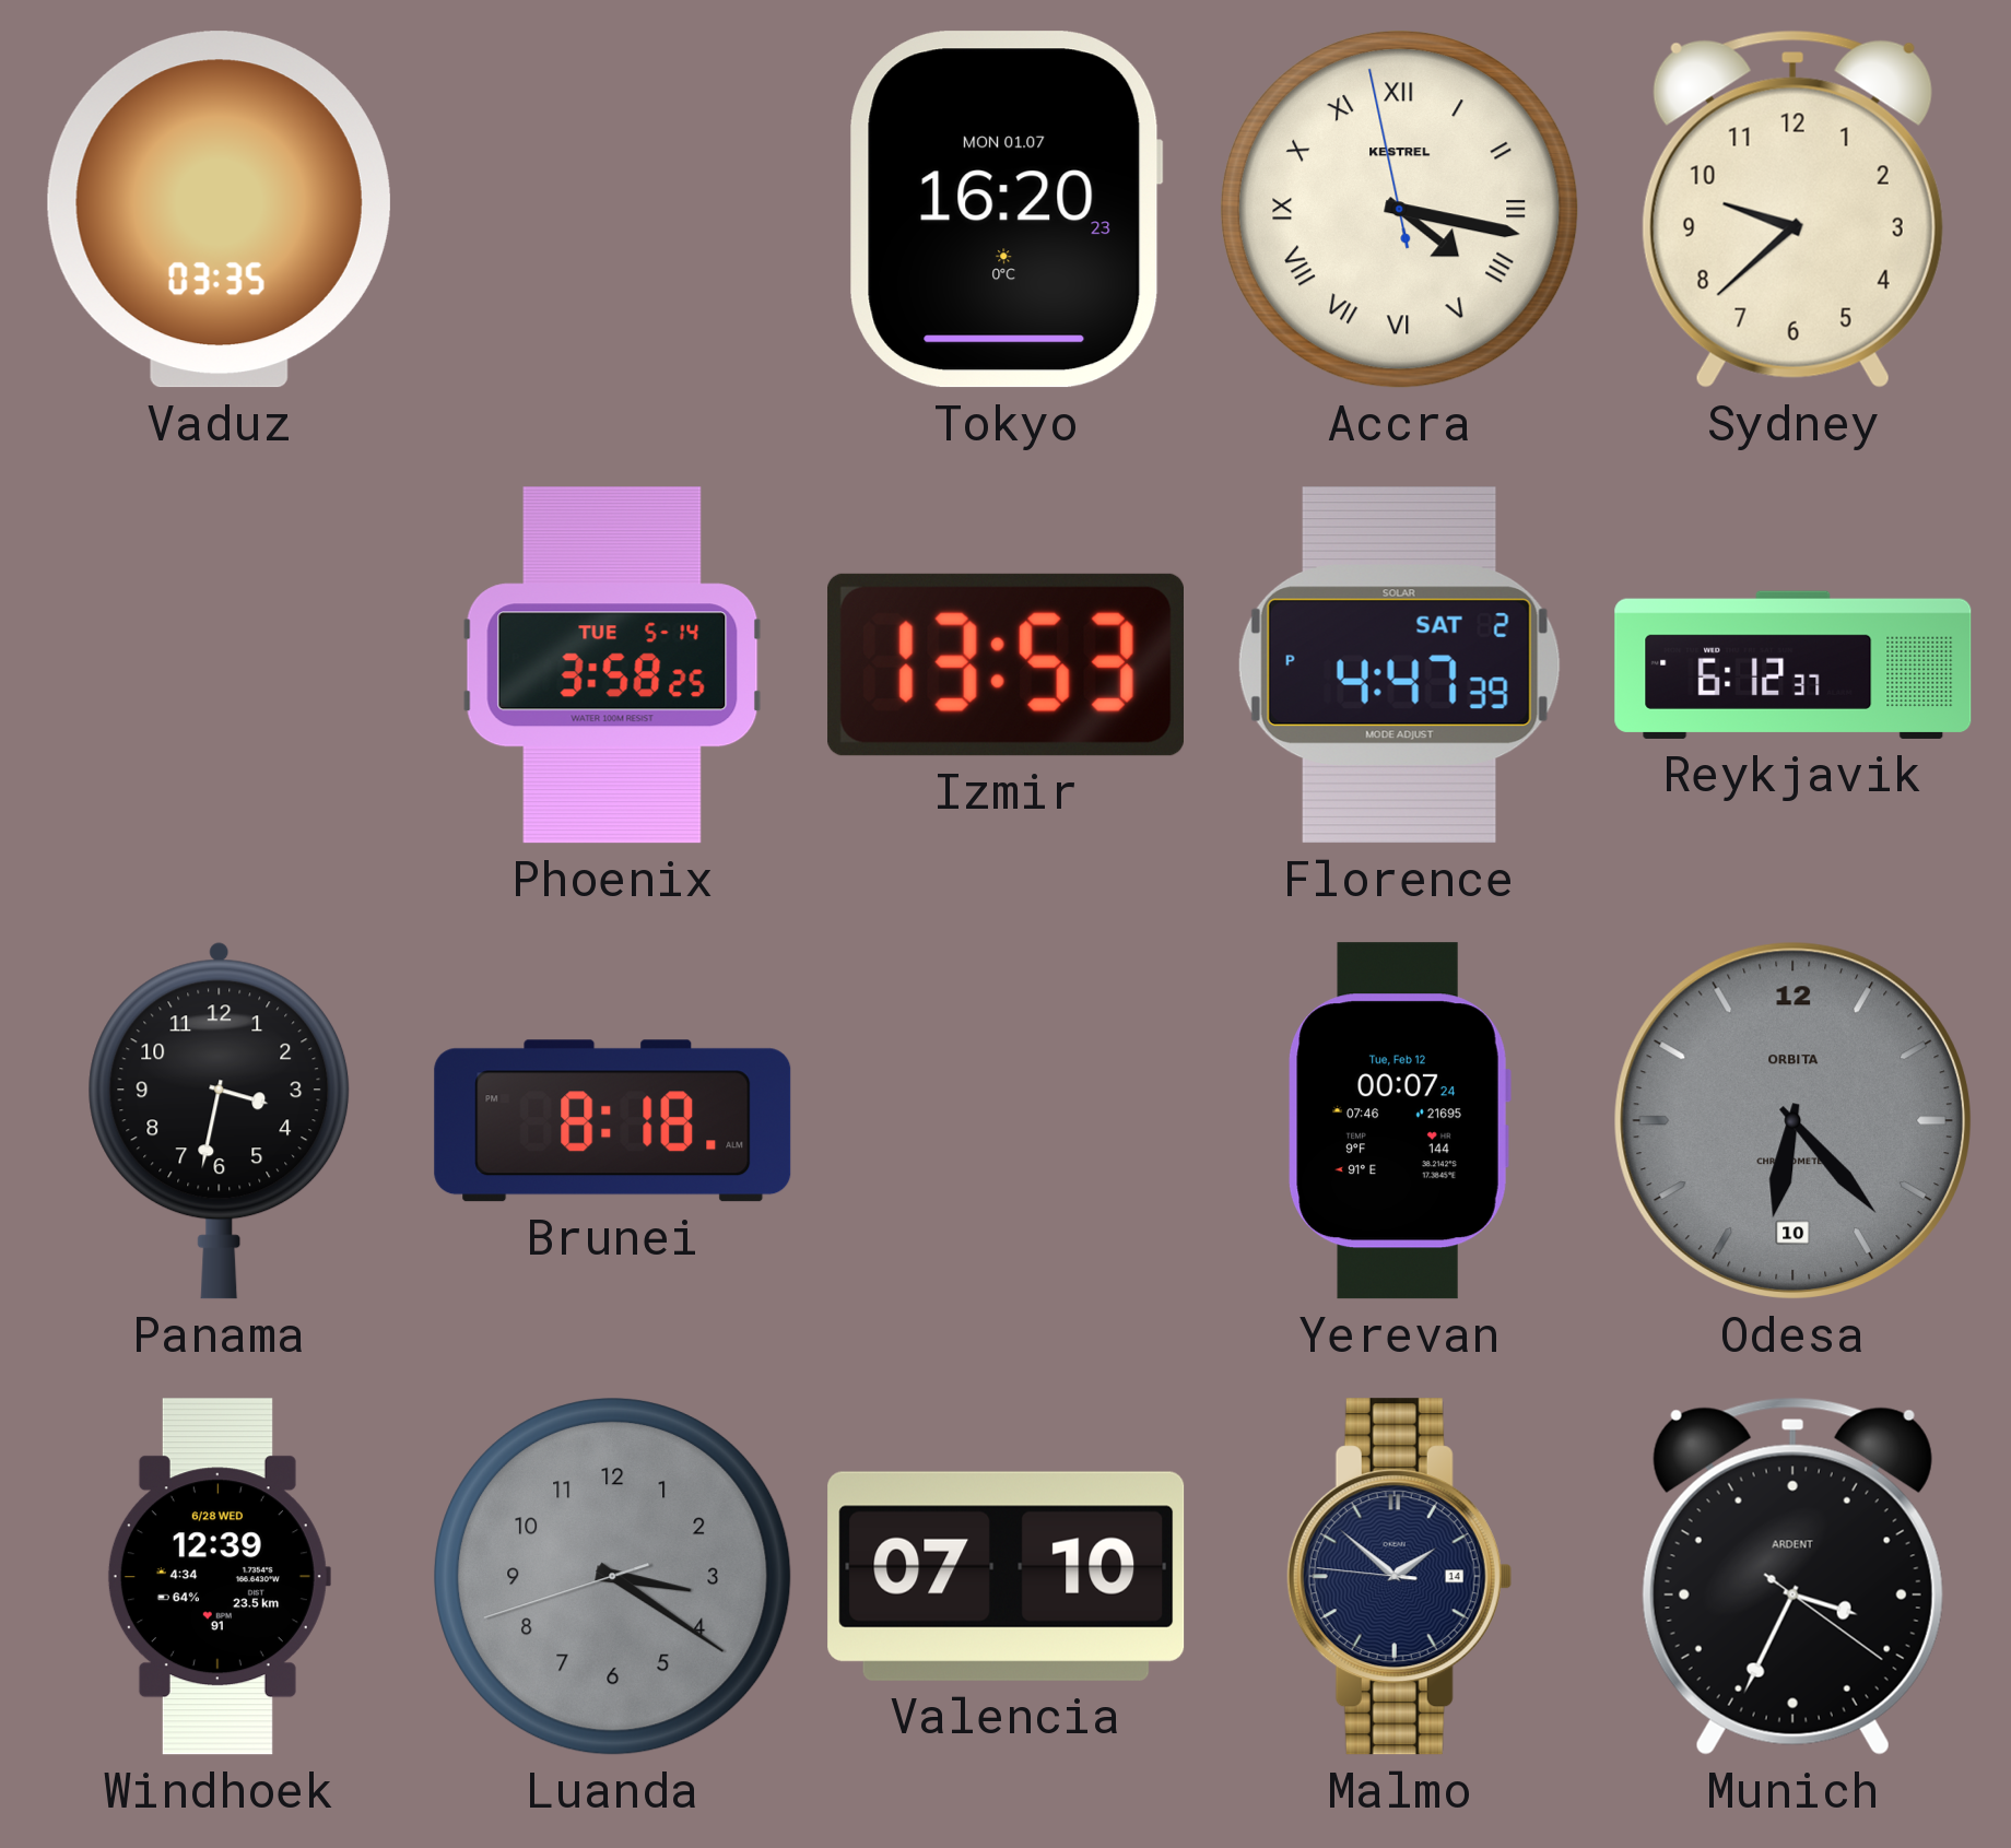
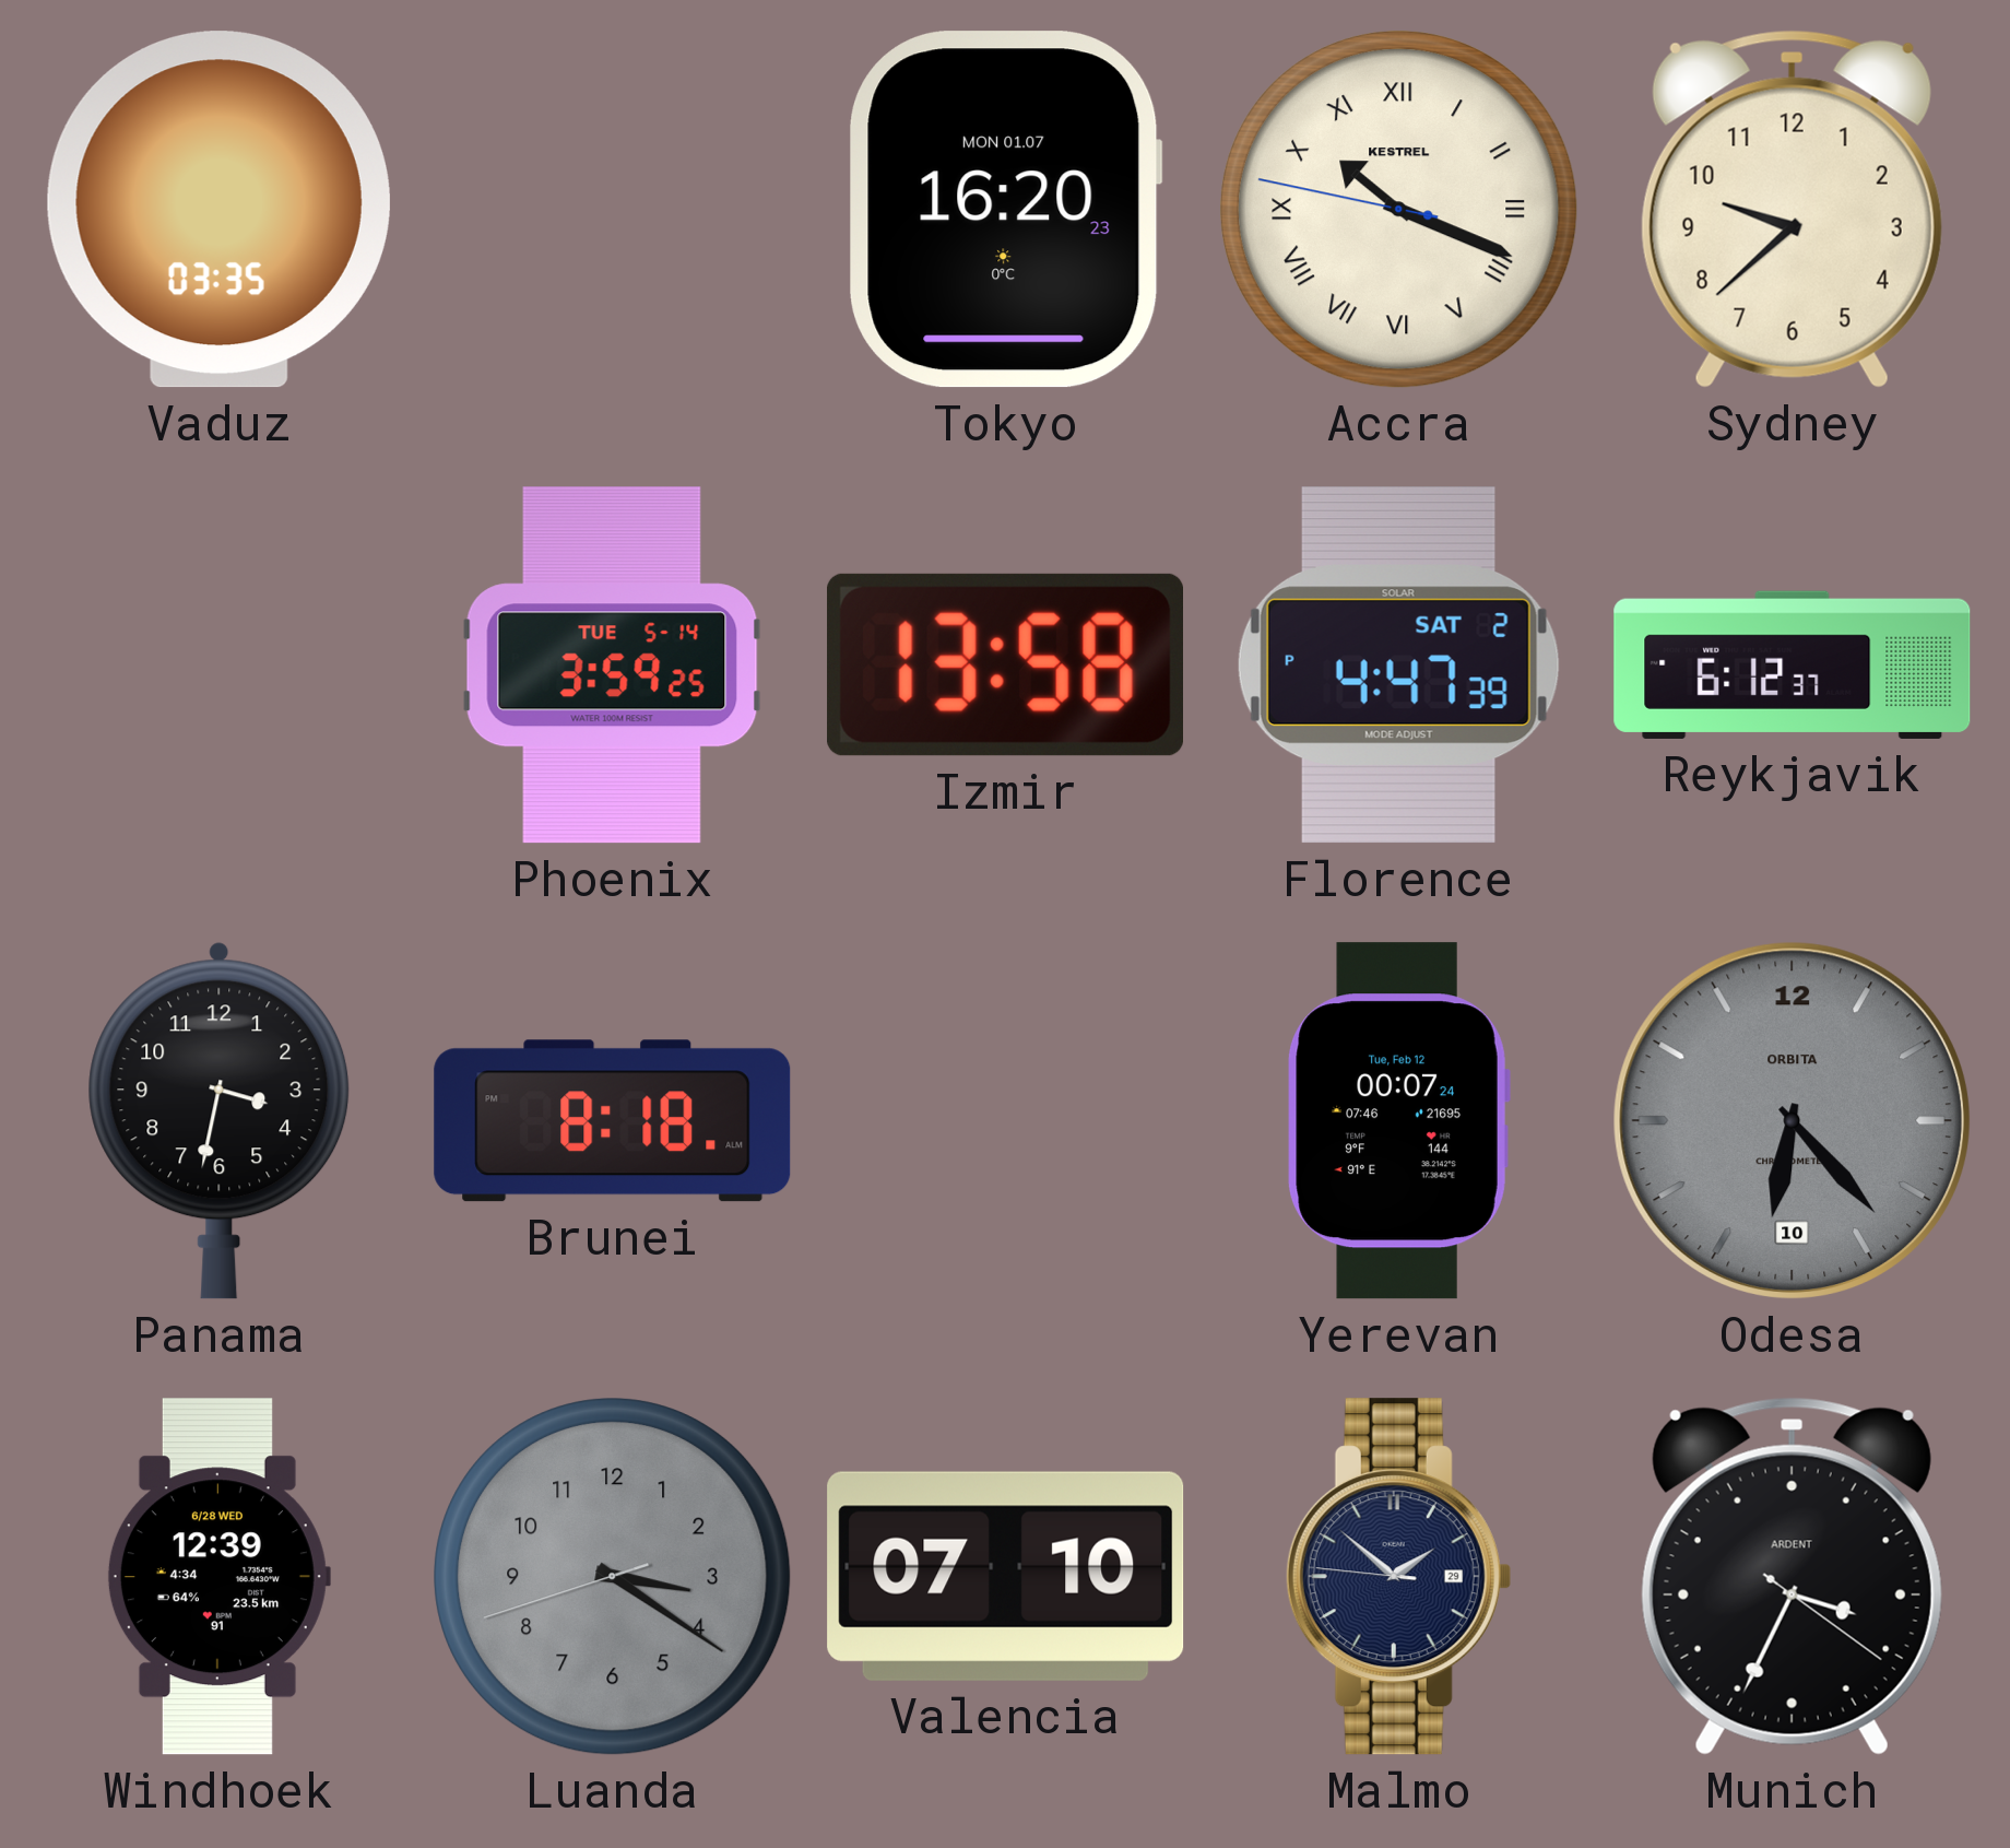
Accra: 4:16 -> 10:18 (1399, 210)
Phoenix: 3:58 -> 3:59 (612, 666)
Izmir: 13:53 -> 13:58 (1005, 664)
Malmo date: 14 -> 29 (1398, 1577)
